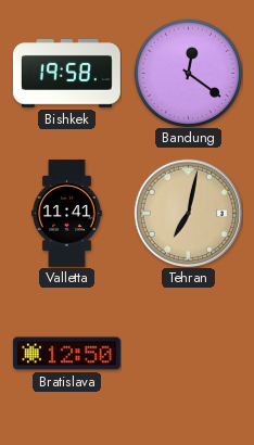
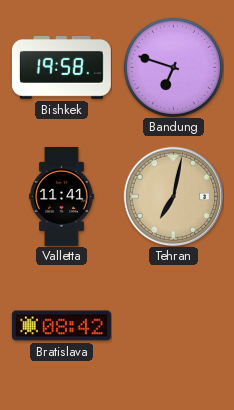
Bandung: 12:21 -> 6:48 (173, 67)
Bratislava: 12:50 -> 08:42 (61, 326)
